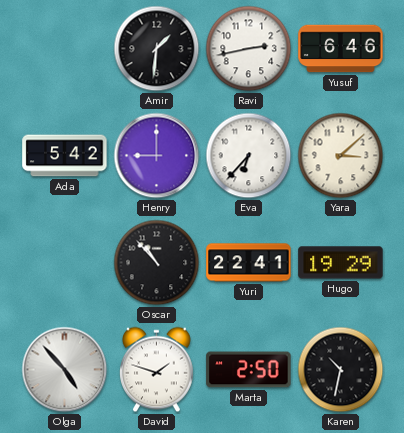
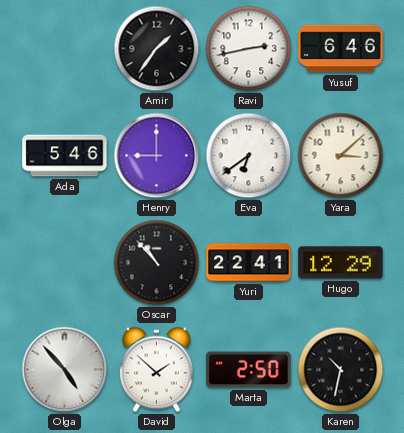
Amir: 1:31 -> 1:36 (157, 49)
Ada: 5:42 -> 5:46 (65, 156)
Eva: 6:37 -> 6:39 (249, 156)
Hugo: 19:29 -> 12:29 (341, 263)
David: 1:48 -> 1:52 (157, 370)
